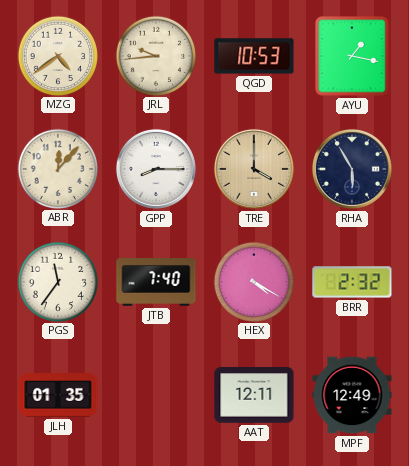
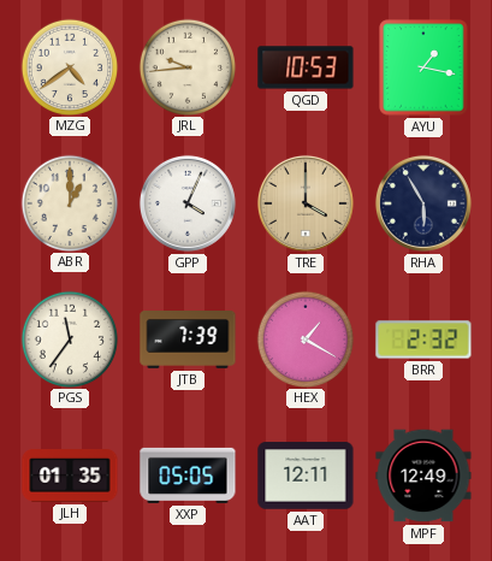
ABR: 12:07 -> 1:00 (69, 202)
GPP: 8:15 -> 4:04 (188, 203)
JTB: 7:40 -> 7:39 (188, 341)
HEX: 4:20 -> 1:20 (304, 338)
XXP: none -> 05:05 (188, 476)
